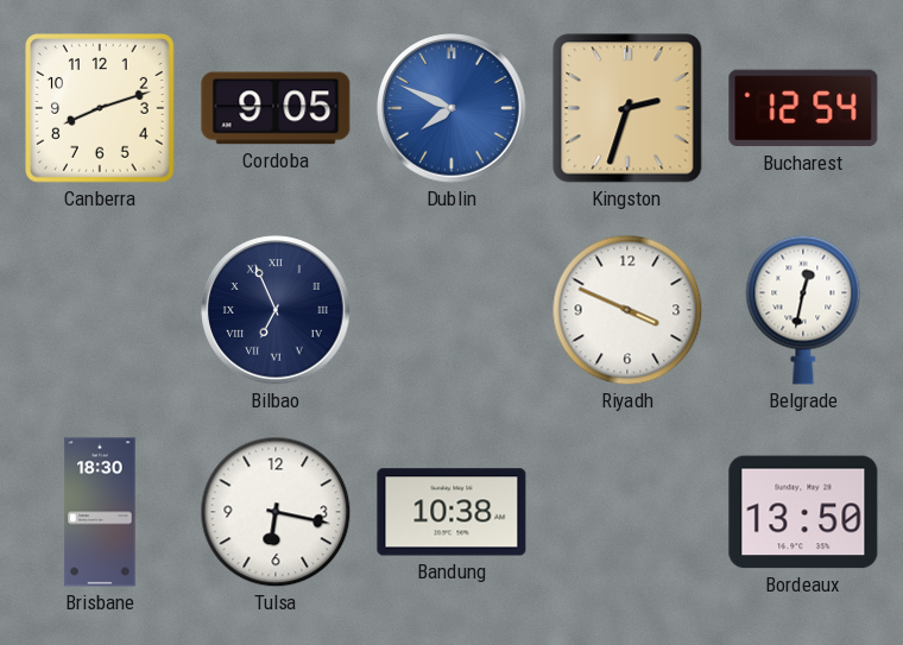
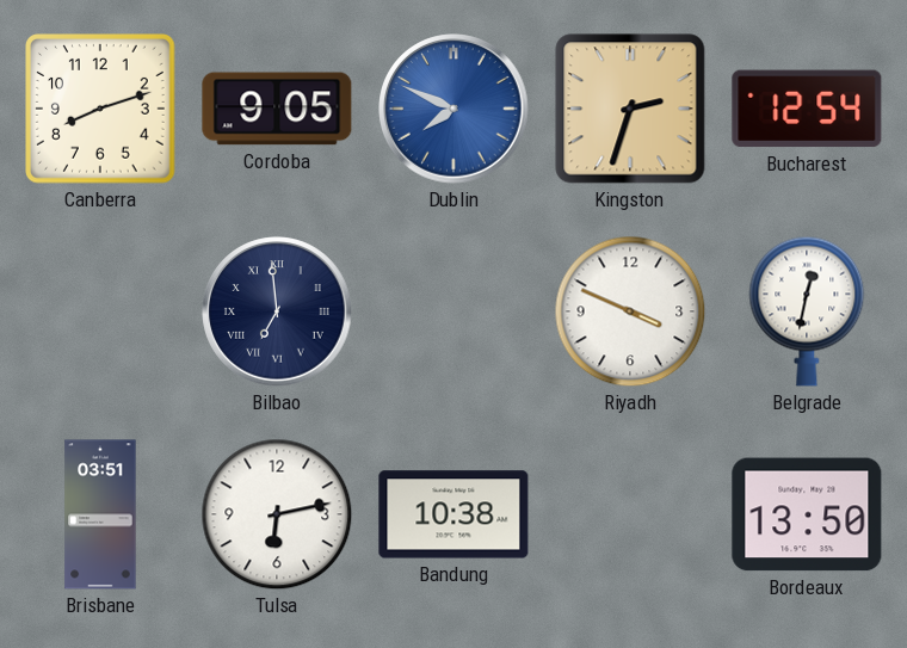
Bilbao: 6:56 -> 6:59 (277, 311)
Brisbane: 18:30 -> 03:51 (100, 514)
Tulsa: 6:17 -> 6:13 (277, 514)
